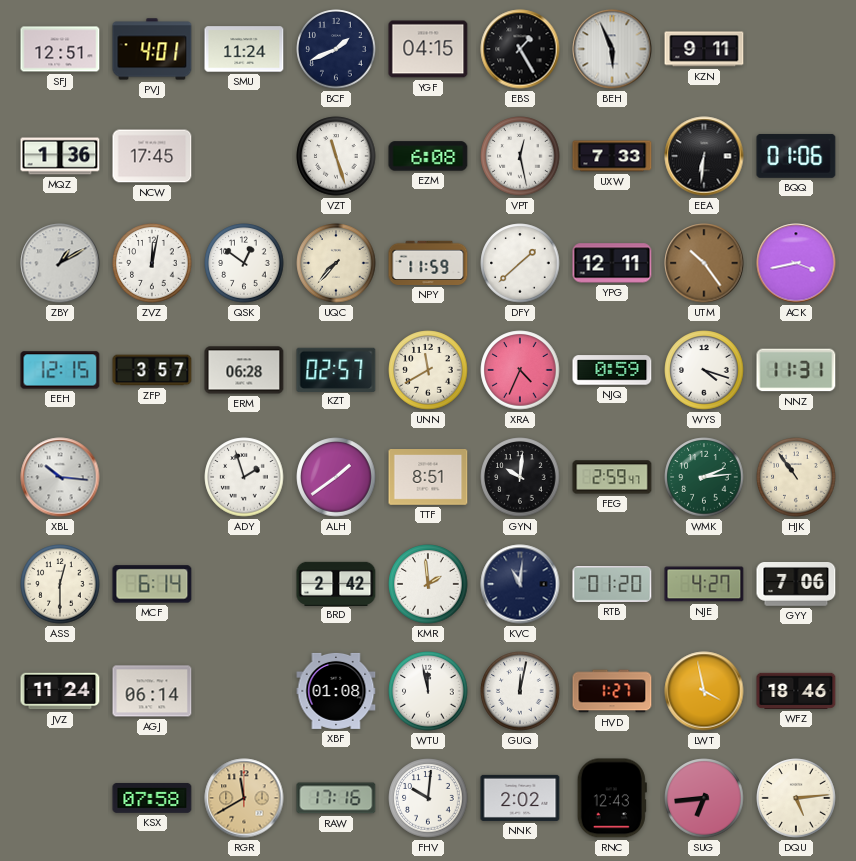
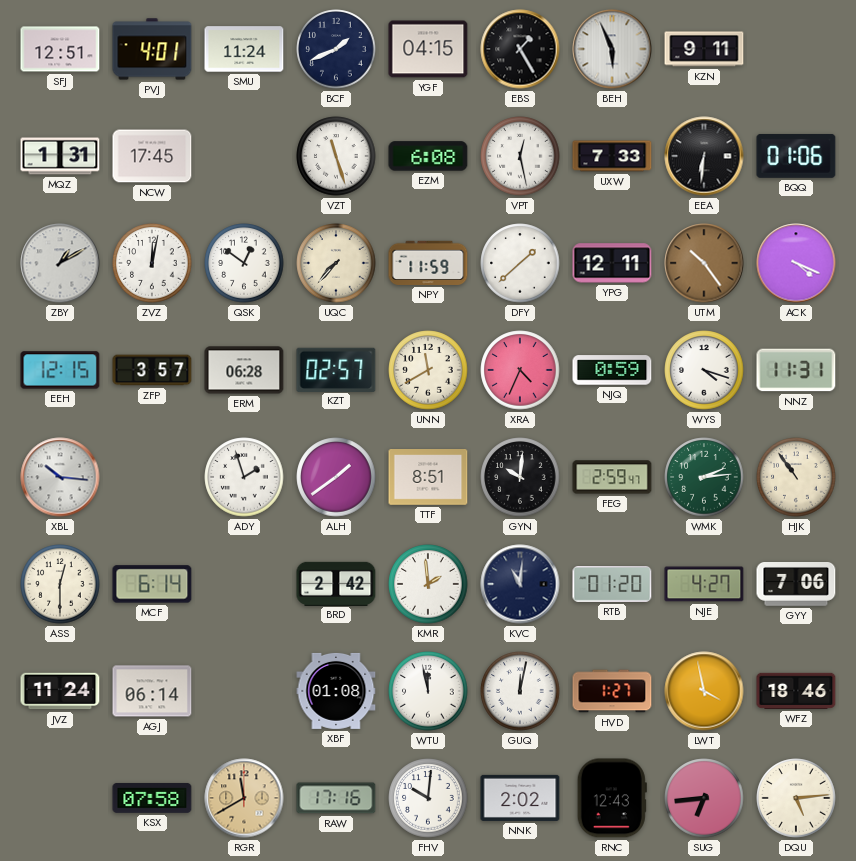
MQZ: 1:36 -> 1:31 (60, 156)
ACK: 3:43 -> 4:19 (796, 263)
